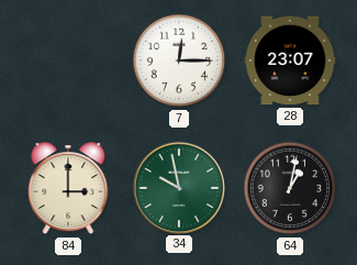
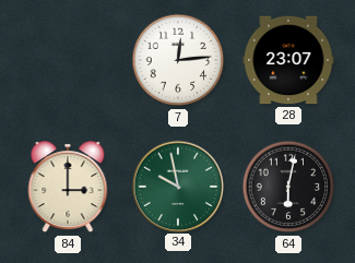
7: 12:15 -> 12:14 (178, 60)
64: 1:02 -> 6:02 (288, 187)
